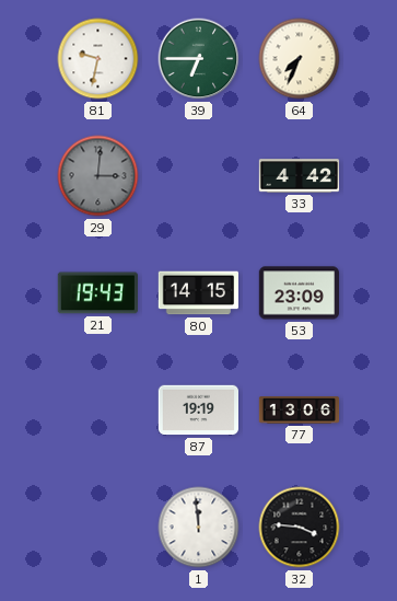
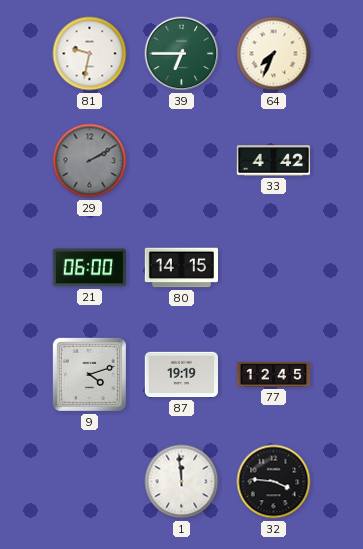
29: 3:01 -> 2:10 (90, 161)
21: 19:43 -> 06:00 (89, 268)
53: 23:09 -> none (299, 293)
9: none -> 4:12 (89, 374)
77: 13:06 -> 12:45 (274, 375)
